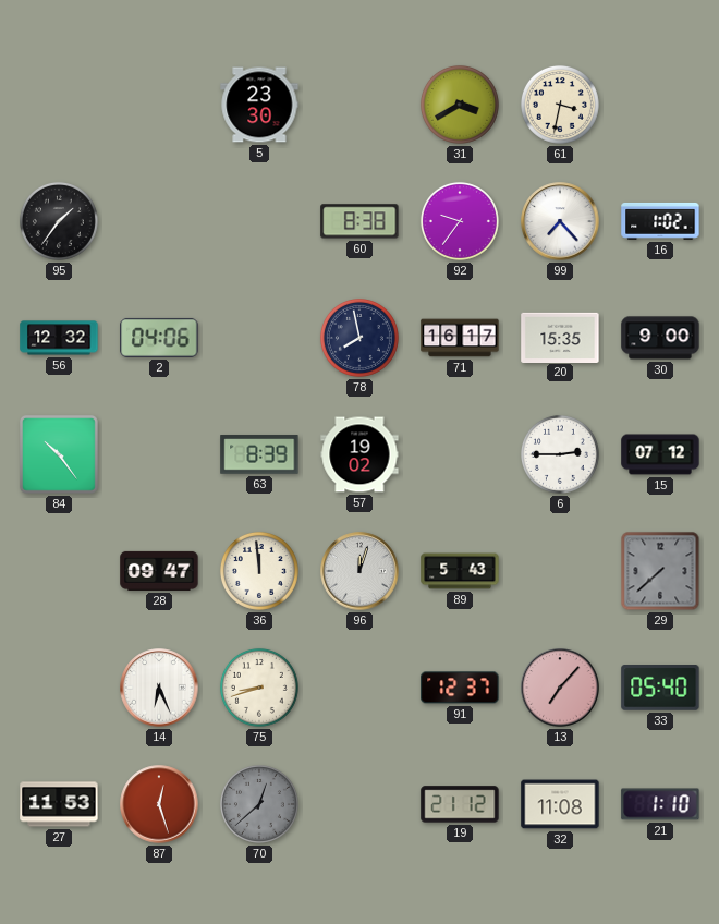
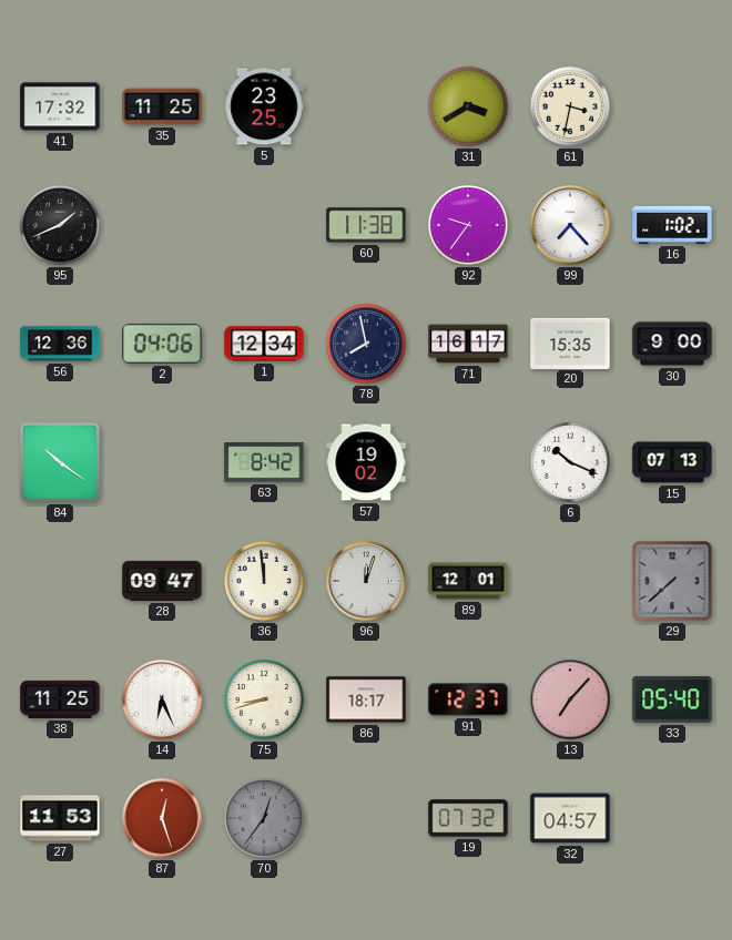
41: none -> 17:32 (60, 106)
35: none -> 11:25 (162, 106)
5: 23:30 -> 23:25 (264, 106)
95: 1:36 -> 1:41 (60, 225)
60: 8:38 -> 11:38 (366, 225)
56: 12:32 -> 12:36 (60, 344)
1: none -> 12:34 (264, 344)
84: 10:24 -> 10:21 (60, 462)
63: 8:39 -> 8:42 (264, 462)
6: 2:45 -> 10:19 (570, 462)
15: 07:12 -> 07:13 (672, 462)
89: 5:43 -> 12:01 (468, 581)
38: none -> 11:25 (60, 699)
86: none -> 18:17 (366, 699)
70: 12:38 -> 12:36 (264, 818)
19: 21:12 -> 07:32 (468, 818)
32: 11:08 -> 04:57 (570, 818)
21: 1:10 -> none (660, 804)
